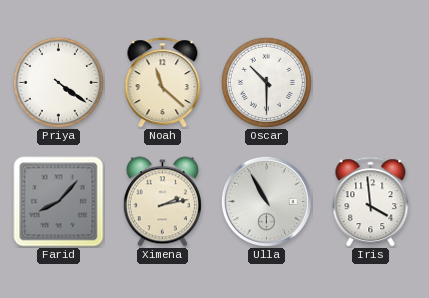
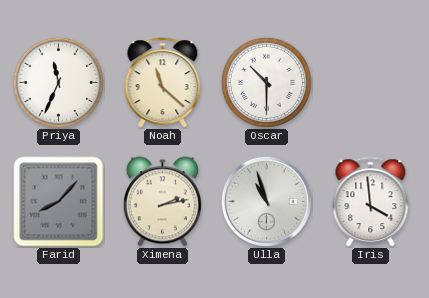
Priya: 4:21 -> 11:34 (58, 82)
Ulla: 10:55 -> 10:57 (266, 201)
